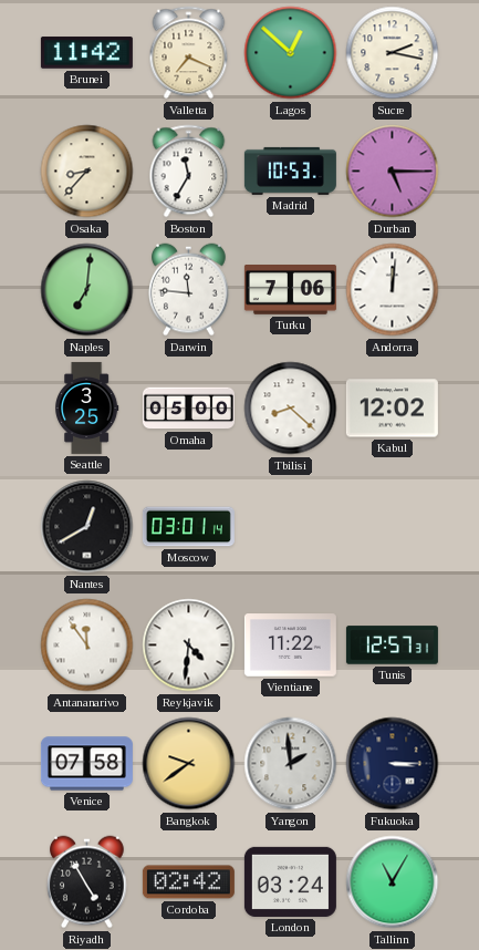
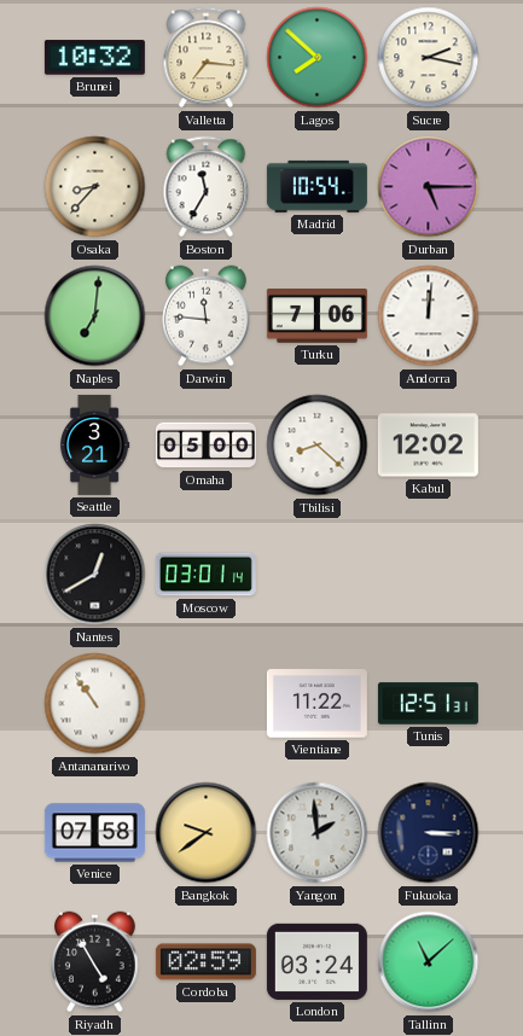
Brunei: 11:42 -> 10:32 (94, 58)
Valletta: 7:19 -> 7:16 (207, 58)
Lagos: 12:52 -> 7:52 (318, 58)
Madrid: 10:53 -> 10:54 (316, 186)
Seattle: 3:25 -> 3:21 (95, 444)
Antananarivo: 11:54 -> 10:54 (95, 704)
Reykjavik: 4:31 -> none (189, 646)
Tunis: 12:57 -> 12:51 (428, 704)
Cordoba: 02:42 -> 02:59 (205, 962)
Tallinn: 11:05 -> 11:08 (429, 962)
